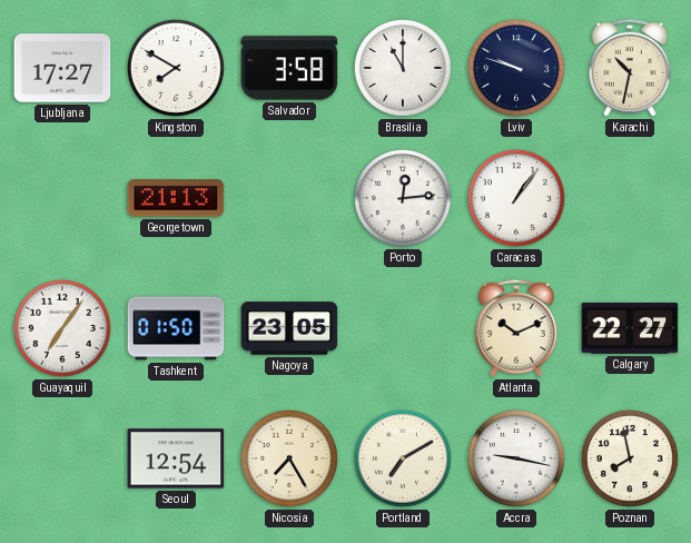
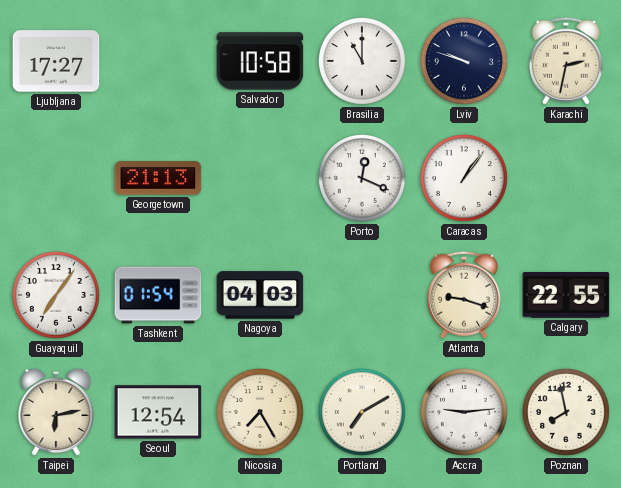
Kingston: 7:50 -> none (176, 68)
Salvador: 3:58 -> 10:58 (260, 61)
Karachi: 10:32 -> 2:32 (566, 61)
Porto: 12:14 -> 12:19 (362, 178)
Tashkent: 01:50 -> 01:54 (158, 295)
Nagoya: 23:05 -> 04:03 (260, 295)
Atlanta: 10:11 -> 9:18 (464, 295)
Calgary: 22:27 -> 22:55 (566, 296)
Taipei: none -> 6:13 (56, 412)
Accra: 9:17 -> 9:14 (464, 412)
